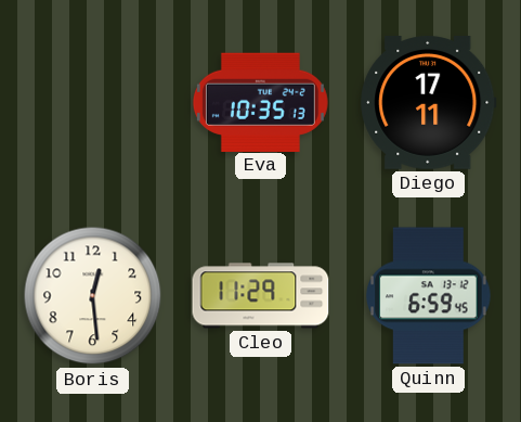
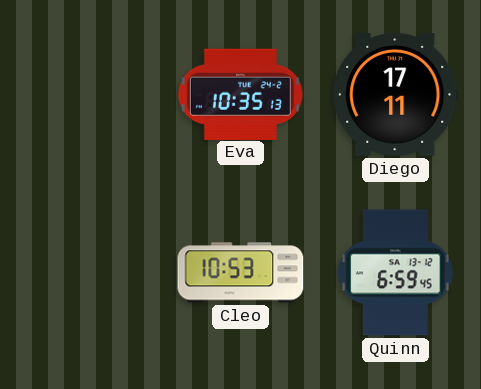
Boris: 12:29 -> none (93, 296)
Cleo: 11:29 -> 10:53 (241, 273)
